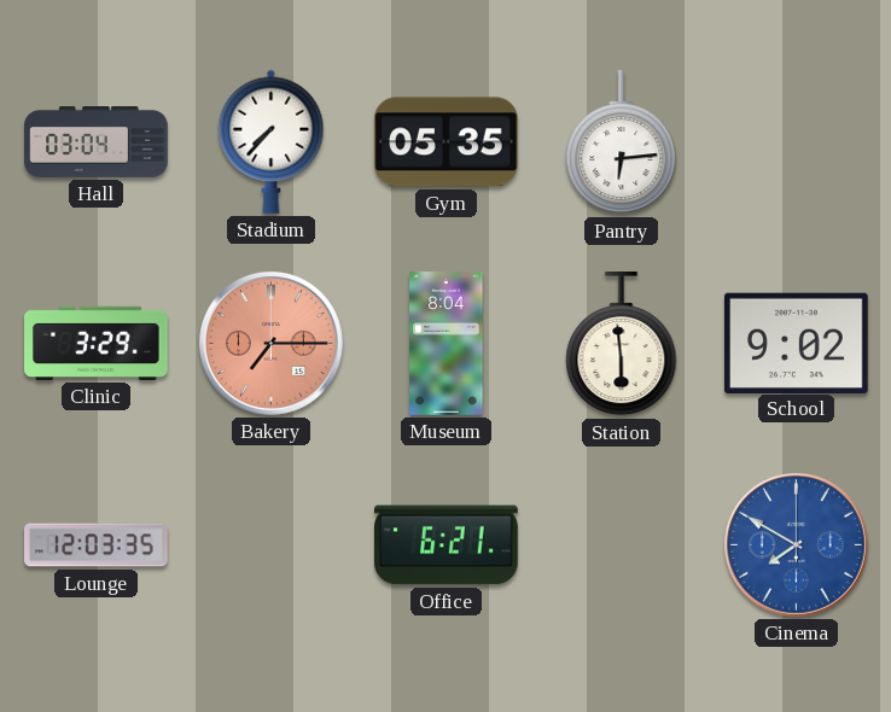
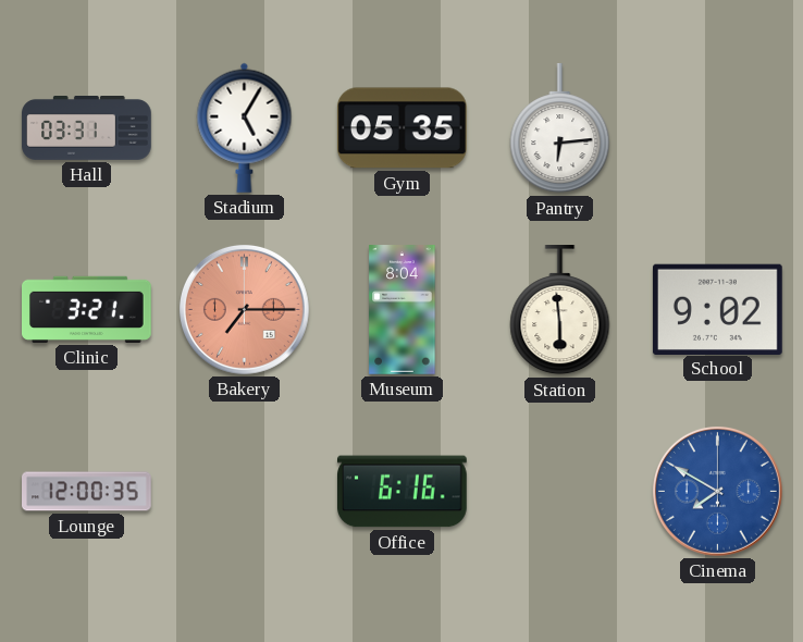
Hall: 03:04 -> 03:31 (87, 128)
Stadium: 7:37 -> 5:05 (245, 127)
Clinic: 3:29 -> 3:21 (87, 309)
Lounge: 12:03 -> 12:00 (87, 492)
Office: 6:21 -> 6:16 (403, 492)
